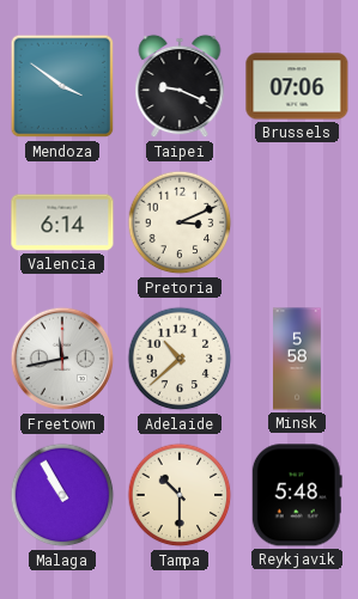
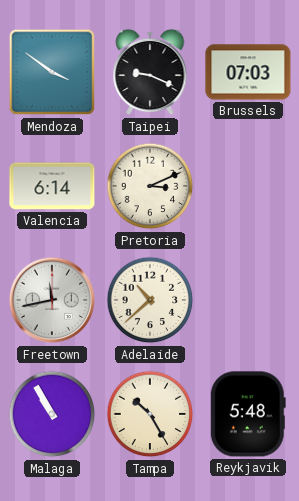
Brussels: 07:06 -> 07:03 (248, 72)
Minsk: 5:58 -> none (298, 359)
Tampa: 10:30 -> 10:25 (150, 414)
